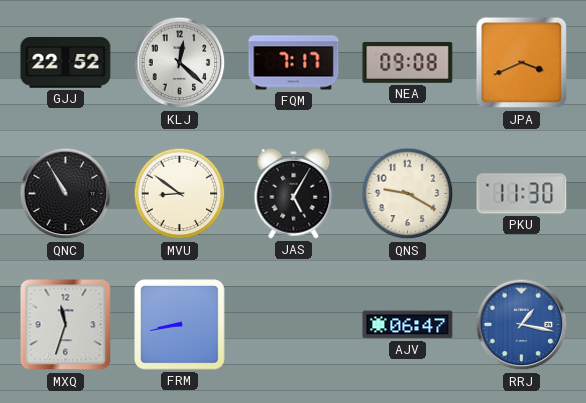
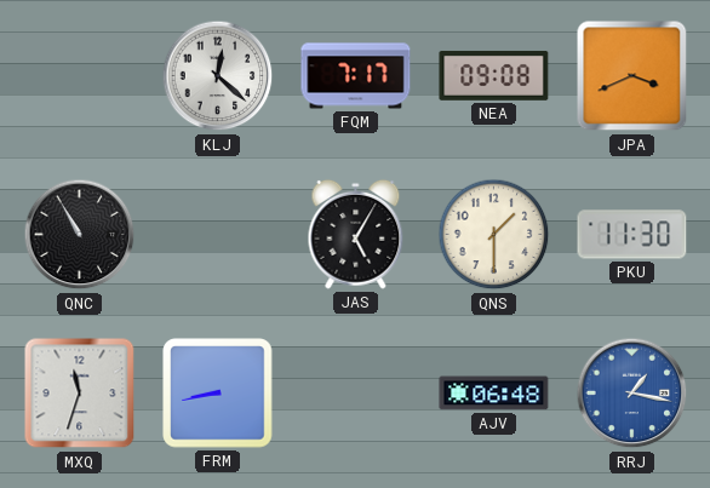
GJJ: 22:52 -> none (66, 63)
MVU: 8:51 -> none (180, 194)
QNS: 9:20 -> 1:30 (494, 235)
AJV: 06:47 -> 06:48 (494, 394)
